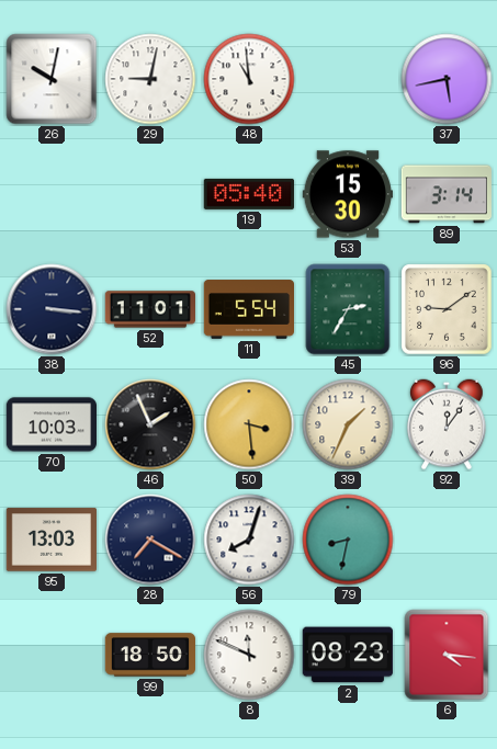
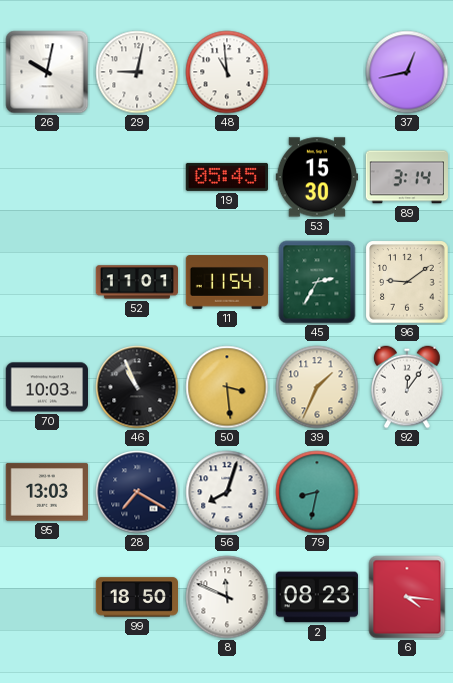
37: 5:43 -> 12:43 (407, 72)
19: 05:40 -> 05:45 (226, 177)
38: 3:16 -> none (52, 309)
11: 5:54 -> 11:54 (226, 282)
46: 1:56 -> 10:56 (137, 387)
